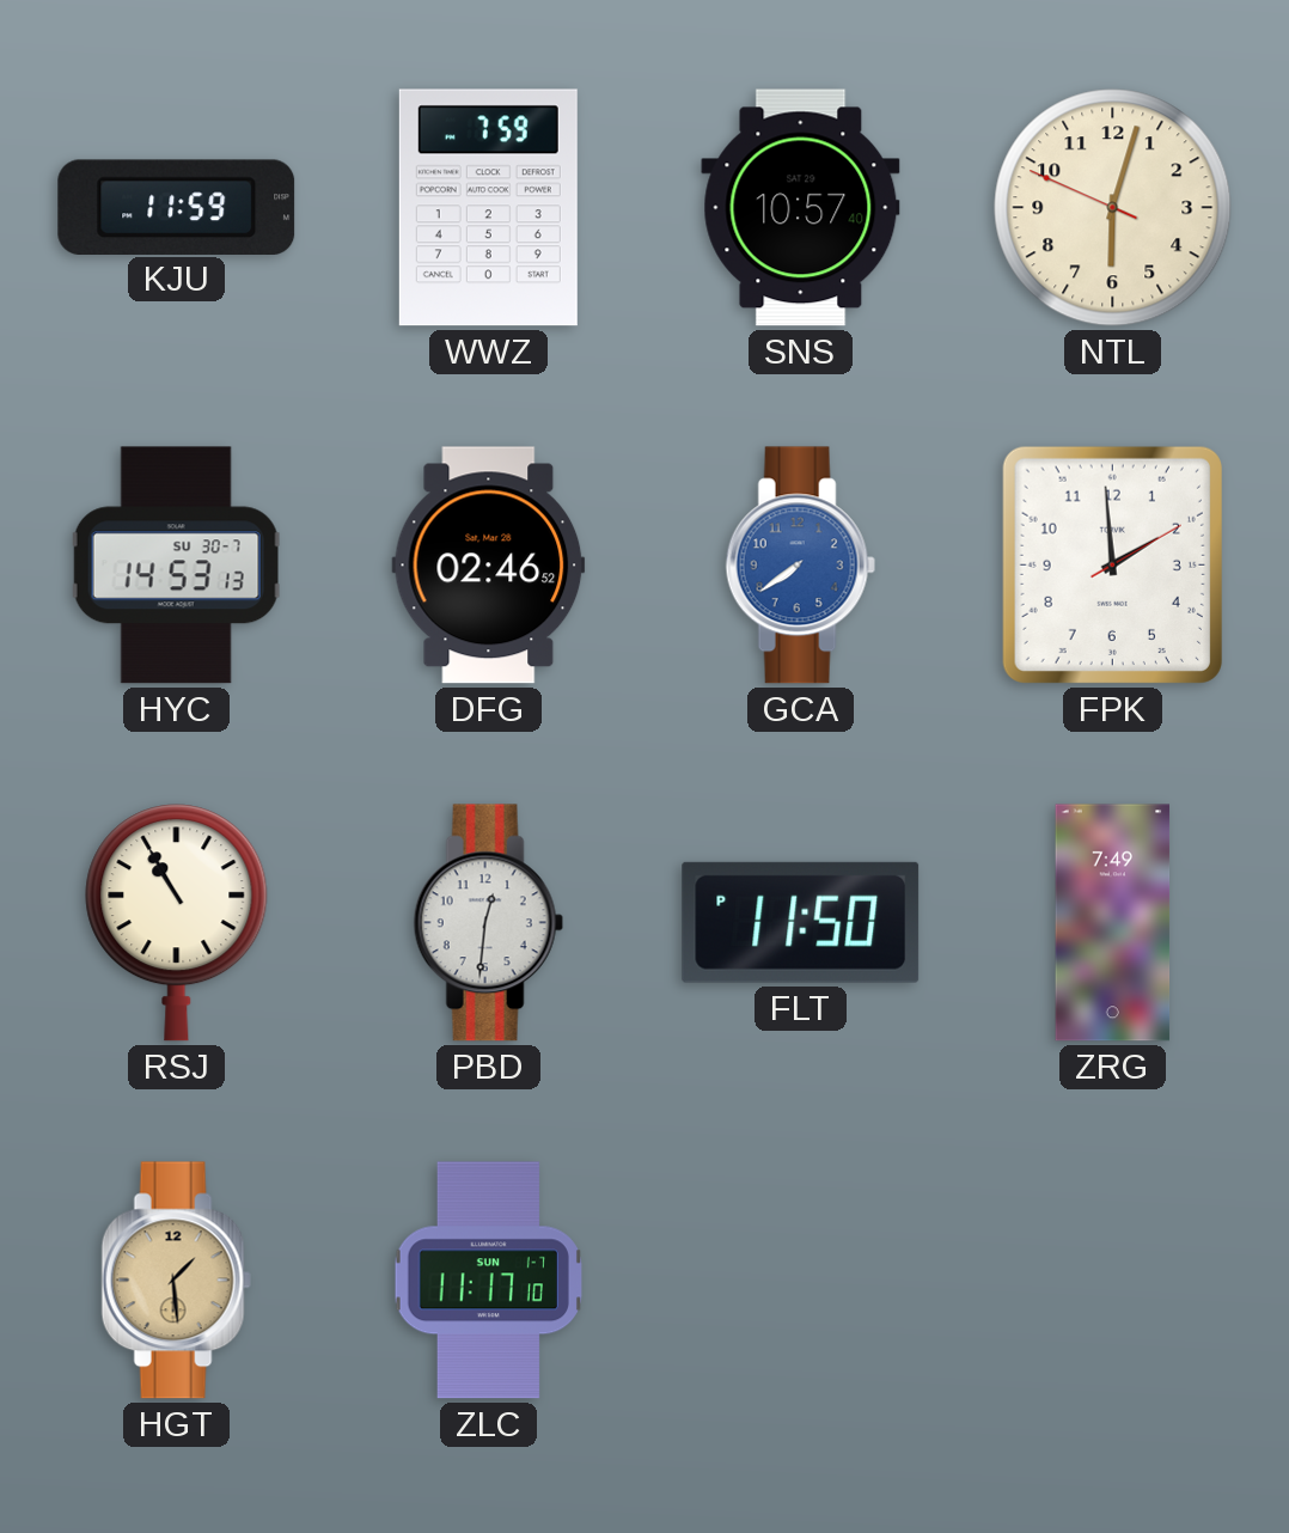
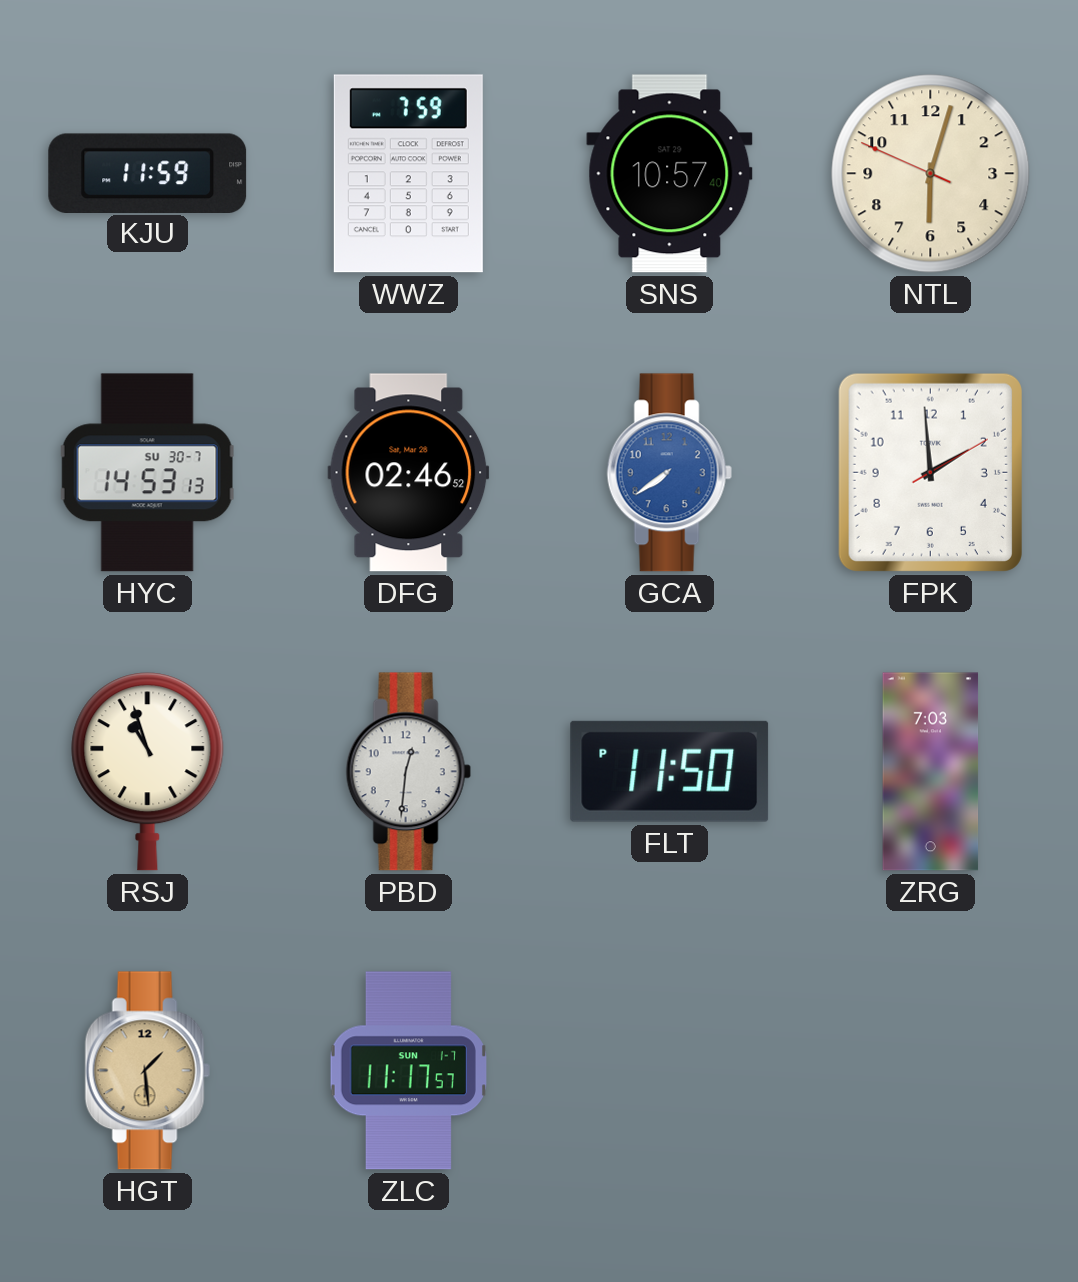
RSJ: 10:55 -> 10:57 (148, 772)
ZRG: 7:49 -> 7:03 (931, 772)
ZLC: 11:17:10 -> 11:17:57 (408, 1071)
